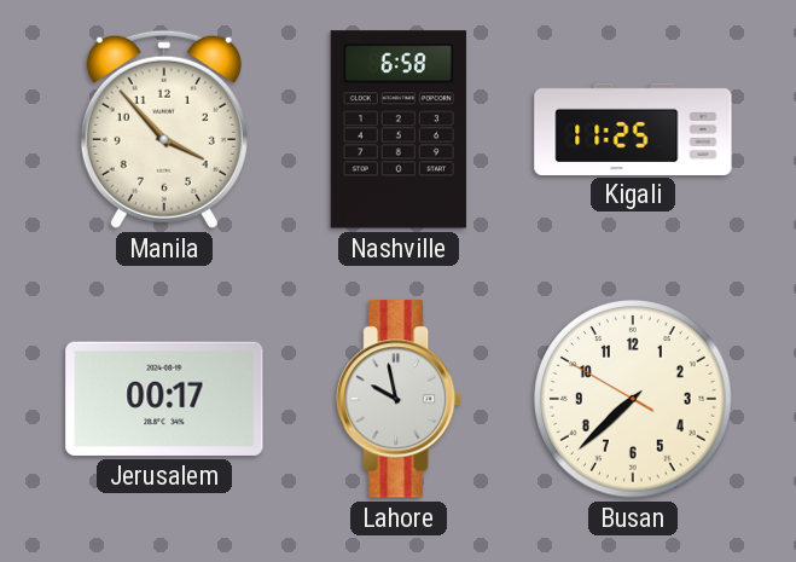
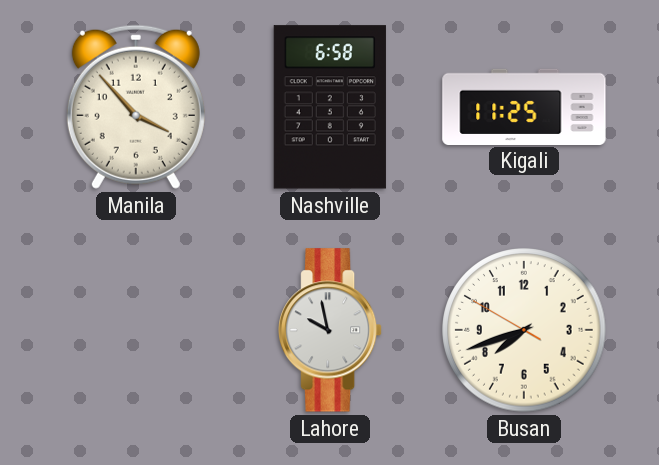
Jerusalem: 00:17 -> none (164, 399)
Busan: 7:37 -> 7:41 (524, 330)
